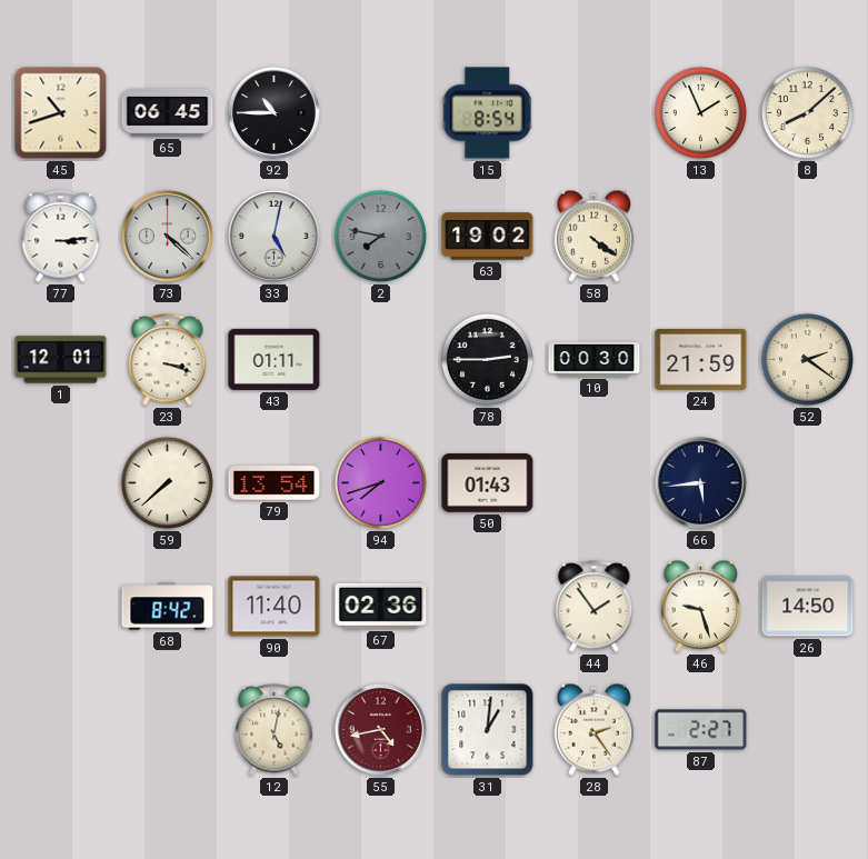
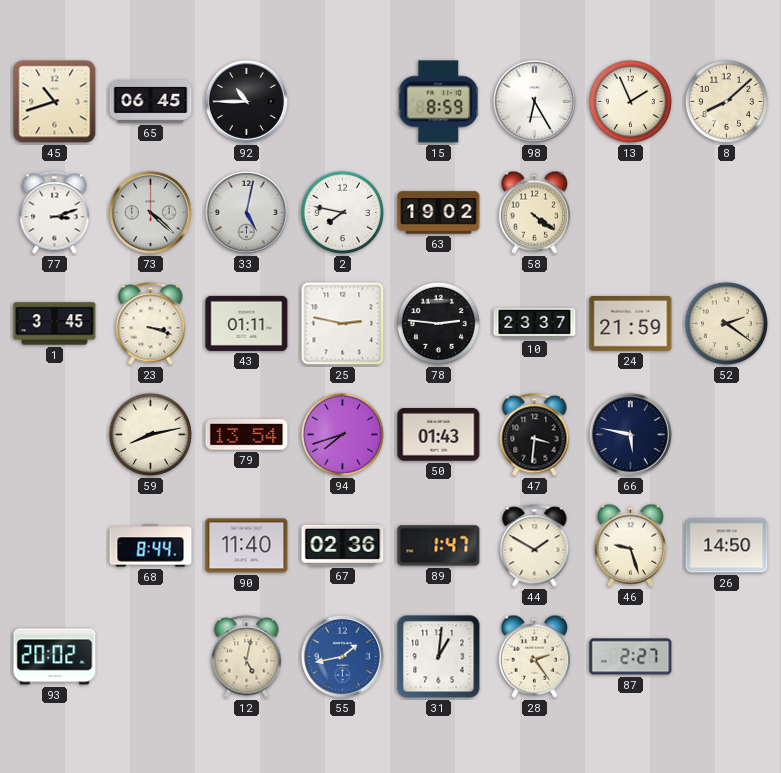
15: 8:54 -> 8:59 (439, 102)
98: none -> 6:25 (534, 101)
77: 3:14 -> 3:12 (55, 213)
2 dial: grey -> white (342, 212)
1: 12:01 -> 3:45 (55, 324)
25: none -> 2:47 (343, 324)
78: 2:45 -> 2:46 (438, 323)
10: 00:30 -> 23:37 (535, 323)
59: 7:38 -> 8:13 (150, 434)
47: none -> 3:31 (535, 435)
66: 5:44 -> 5:47 (630, 434)
68: 8:42 -> 8:44 (151, 546)
89: none -> 1:47 (439, 546)
44: 1:54 -> 1:50 (535, 546)
93: none -> 20:02 (55, 657)
55: 4:43 -> 1:43 (342, 656)
55 dial: burgundy -> blue (342, 656)
